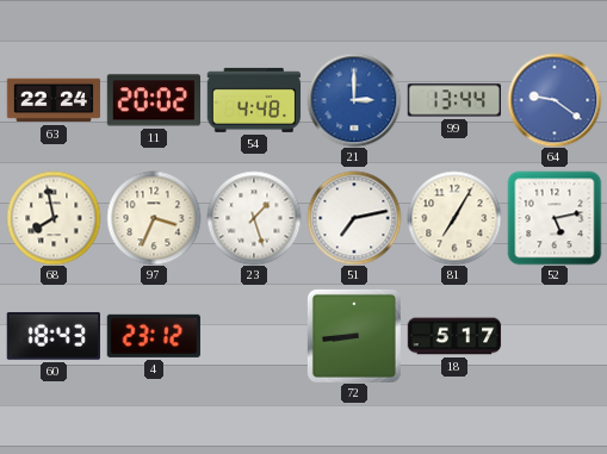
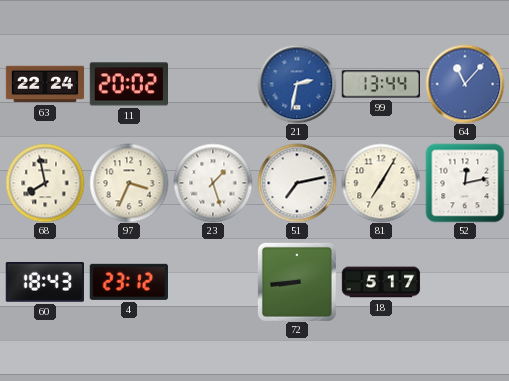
54: 4:48 -> none (254, 100)
21: 3:00 -> 2:32 (297, 84)
64: 9:21 -> 11:07 (465, 84)
52: 5:13 -> 12:13 (465, 183)
